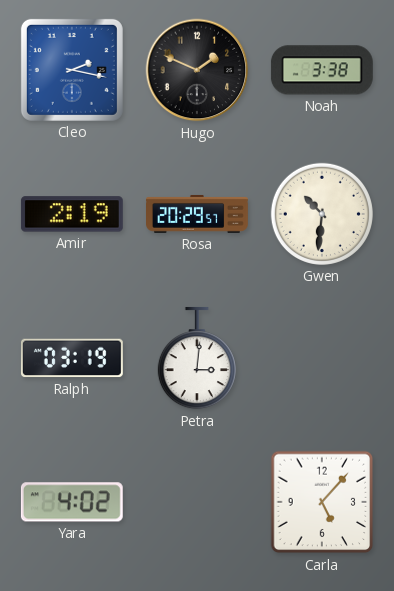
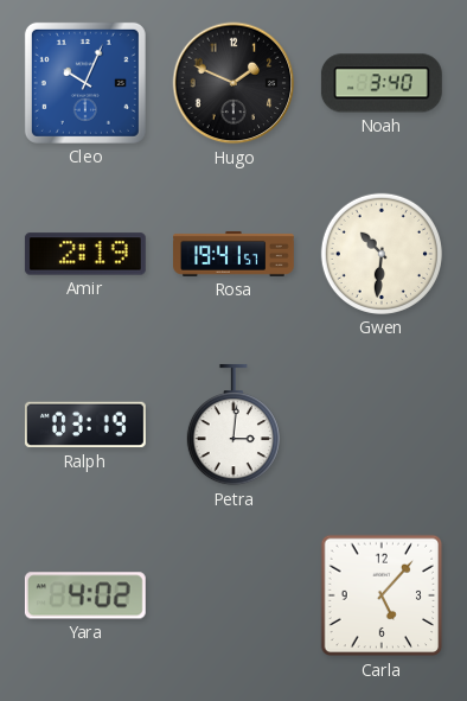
Cleo: 2:17 -> 10:04 (85, 83)
Noah: 3:38 -> 3:40 (382, 83)
Rosa: 20:29 -> 19:41 (235, 254)
